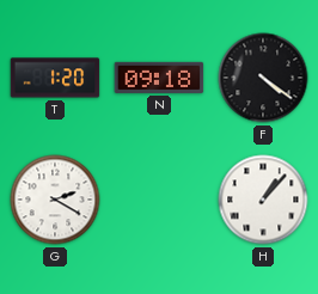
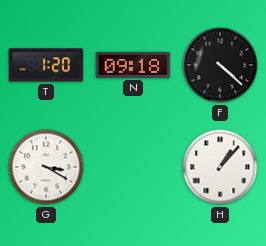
F: 4:21 -> 4:22 (220, 65)
G: 2:20 -> 3:20 (46, 167)
